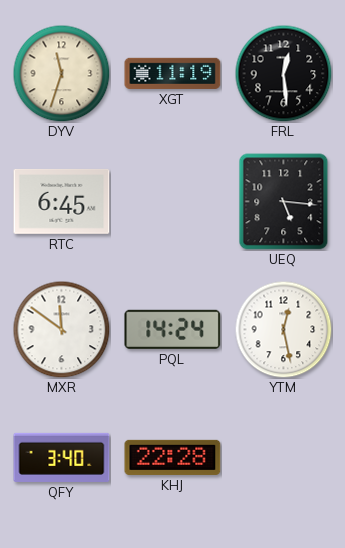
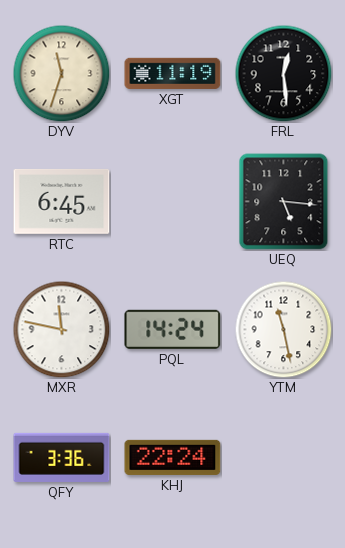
MXR: 11:51 -> 11:47 (61, 329)
YTM: 12:28 -> 11:28 (283, 329)
QFY: 3:40 -> 3:36 (62, 457)
KHJ: 22:28 -> 22:24 (173, 457)
